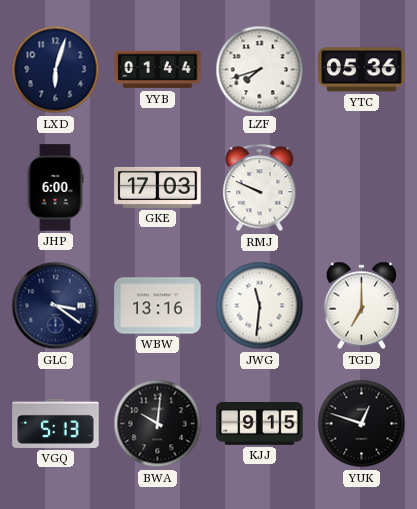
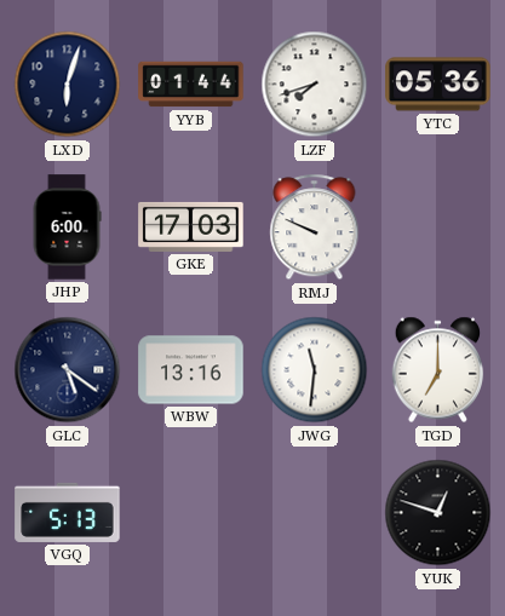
GLC: 3:21 -> 5:21 (68, 370)
BWA: 10:01 -> none (158, 424)
KJJ: 9:15 -> none (260, 424)
